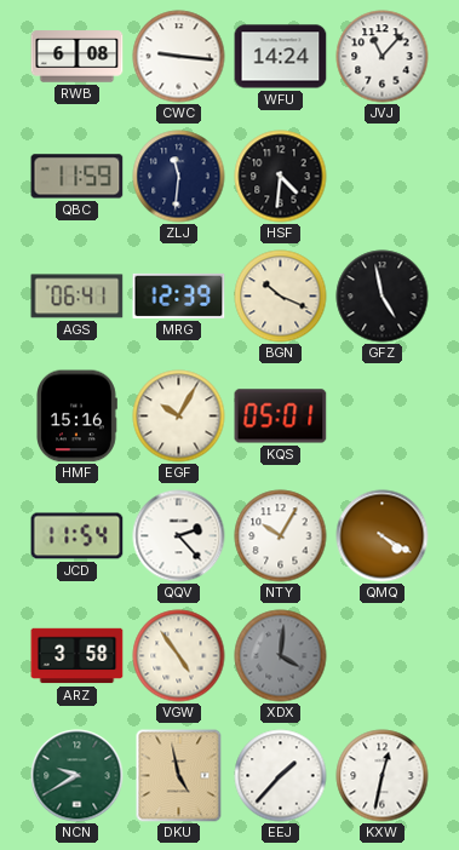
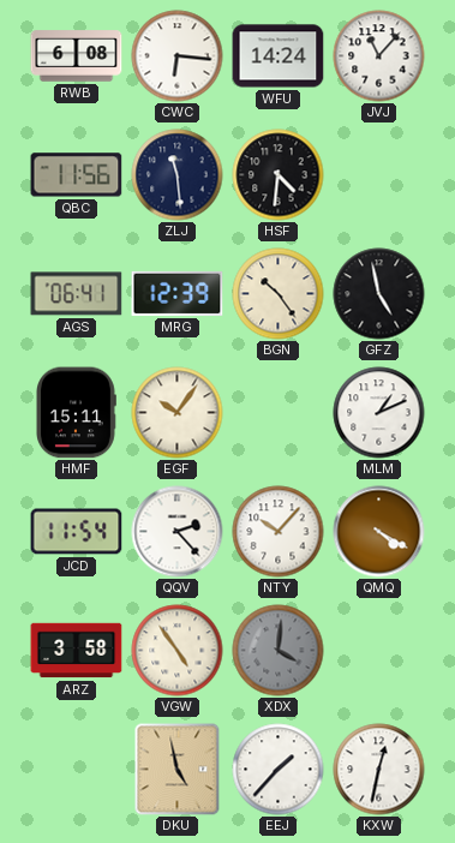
CWC: 9:16 -> 6:16 (178, 56)
QBC: 11:59 -> 11:56 (77, 175)
ZLJ: 11:31 -> 11:29 (178, 175)
BGN: 10:19 -> 10:24 (279, 294)
HMF: 15:16 -> 15:11 (77, 413)
EGF: 10:05 -> 10:06 (178, 413)
KQS: 05:01 -> none (281, 417)
MLM: none -> 1:11 (379, 413)
NTY: 10:05 -> 10:07 (279, 532)
NCN: 9:40 -> none (78, 776)
